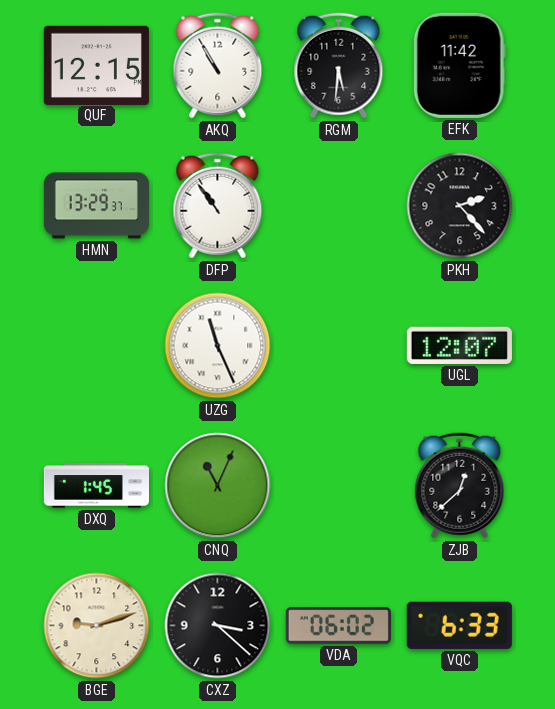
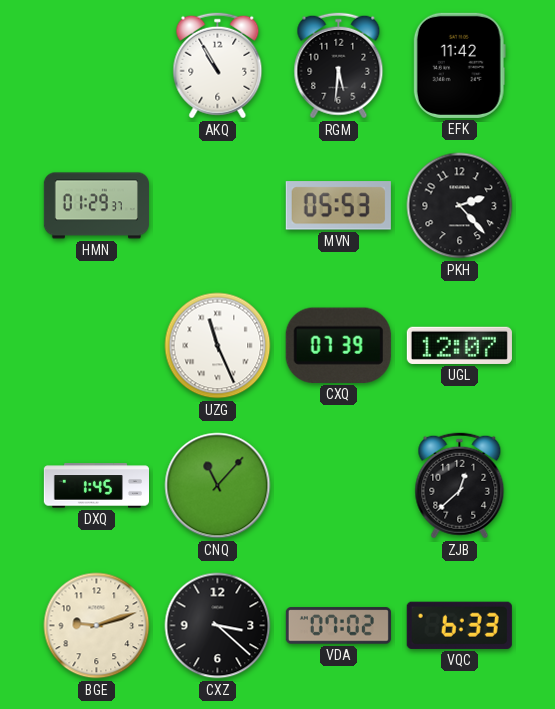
QUF: 12:15 -> none (96, 65)
HMN: 13:29 -> 01:29 (96, 206)
DFP: 10:54 -> none (218, 206)
MVN: none -> 05:53 (338, 206)
CXQ: none -> 07:39 (338, 345)
CNQ: 11:04 -> 11:07 (218, 486)
VDA: 06:02 -> 07:02 (338, 626)
